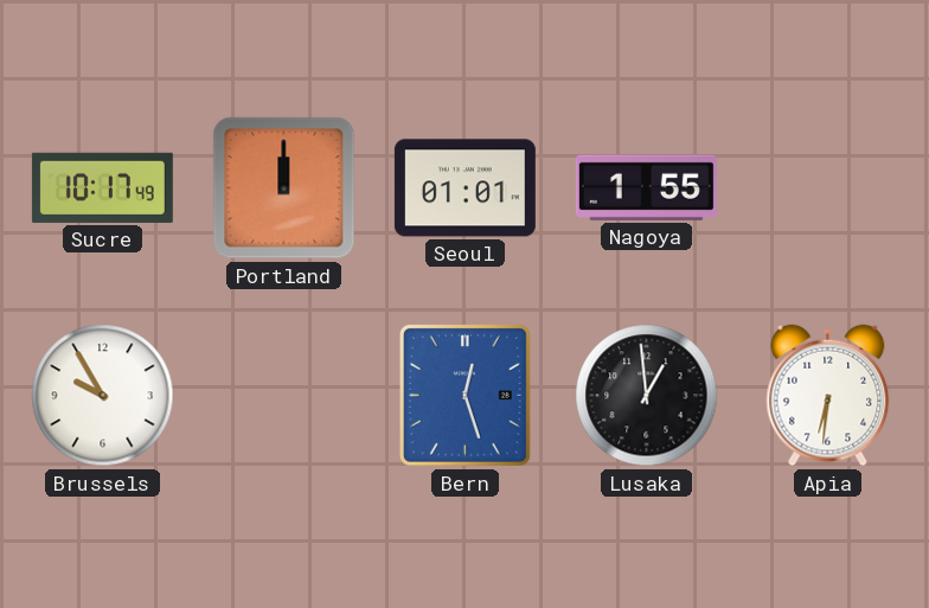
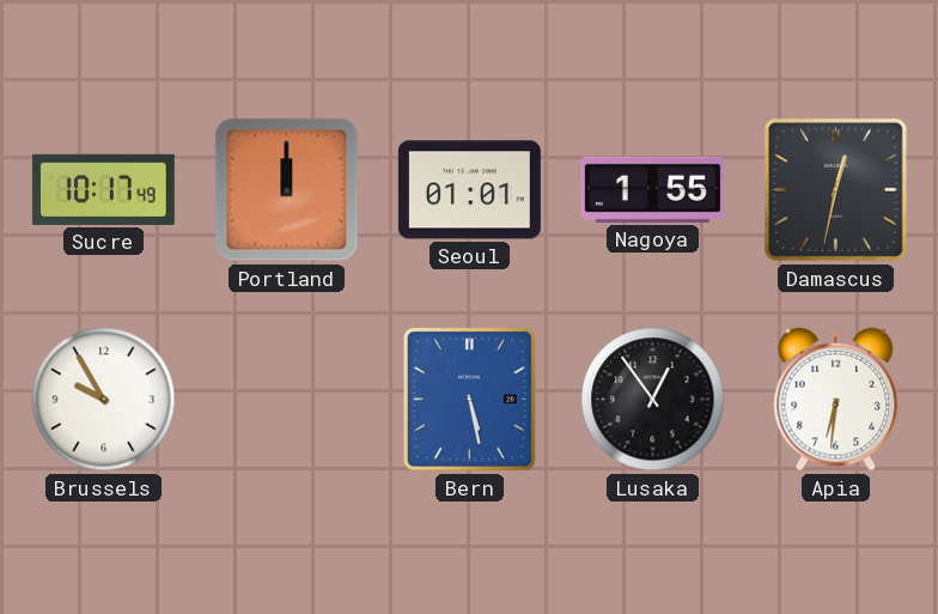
Damascus: none -> 12:32 (835, 189)
Bern: 12:27 -> 5:28 (469, 399)
Lusaka: 12:59 -> 12:54 (653, 400)
